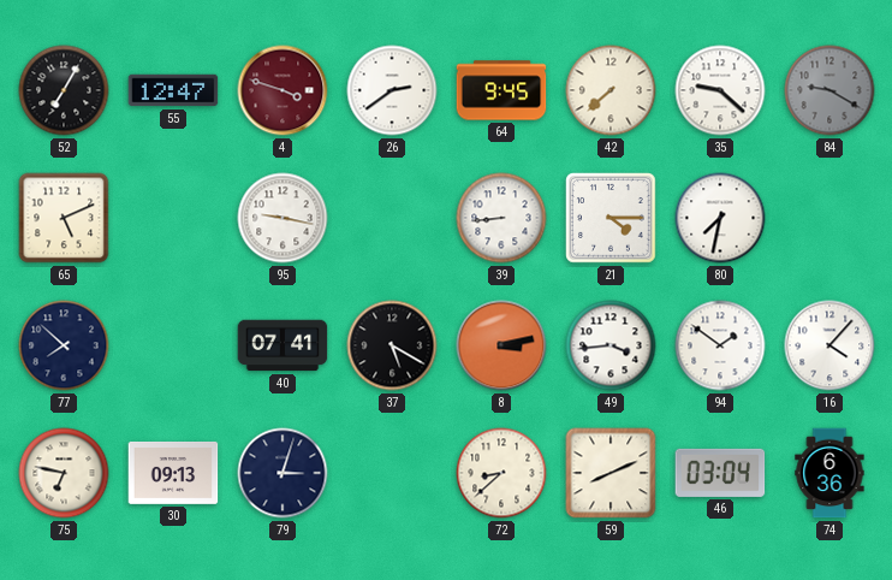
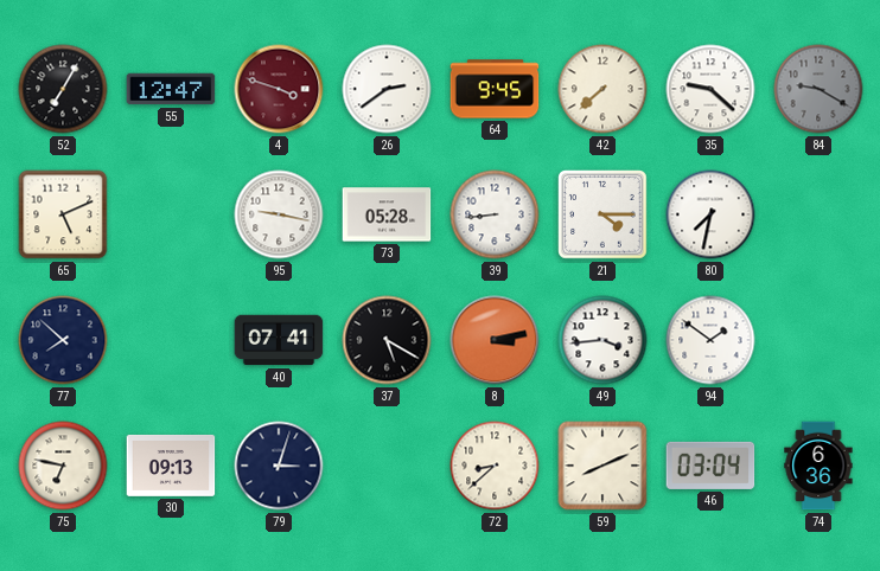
73: none -> 05:28 (387, 214)
16: 4:07 -> none (829, 345)
